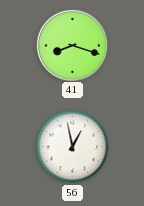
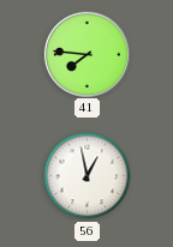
41: 8:18 -> 7:46 (86, 54)
